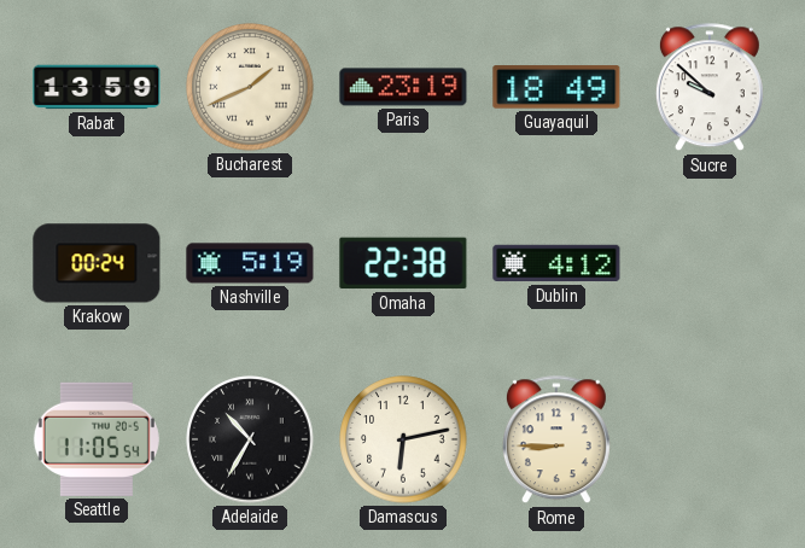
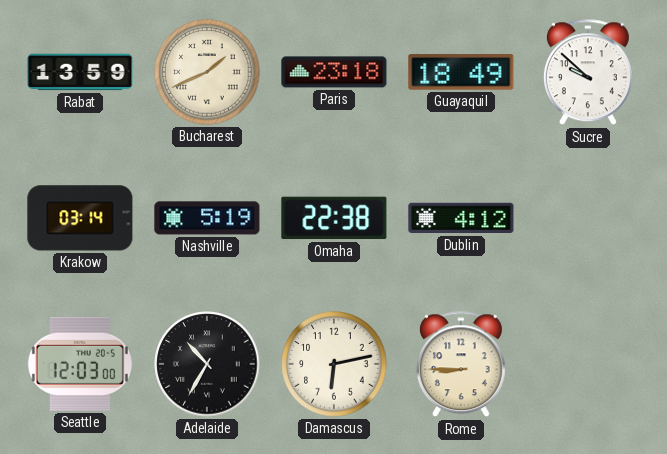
Paris: 23:19 -> 23:18 (334, 72)
Krakow: 00:24 -> 03:14 (80, 218)
Seattle: 11:05 -> 12:03 (80, 364)
